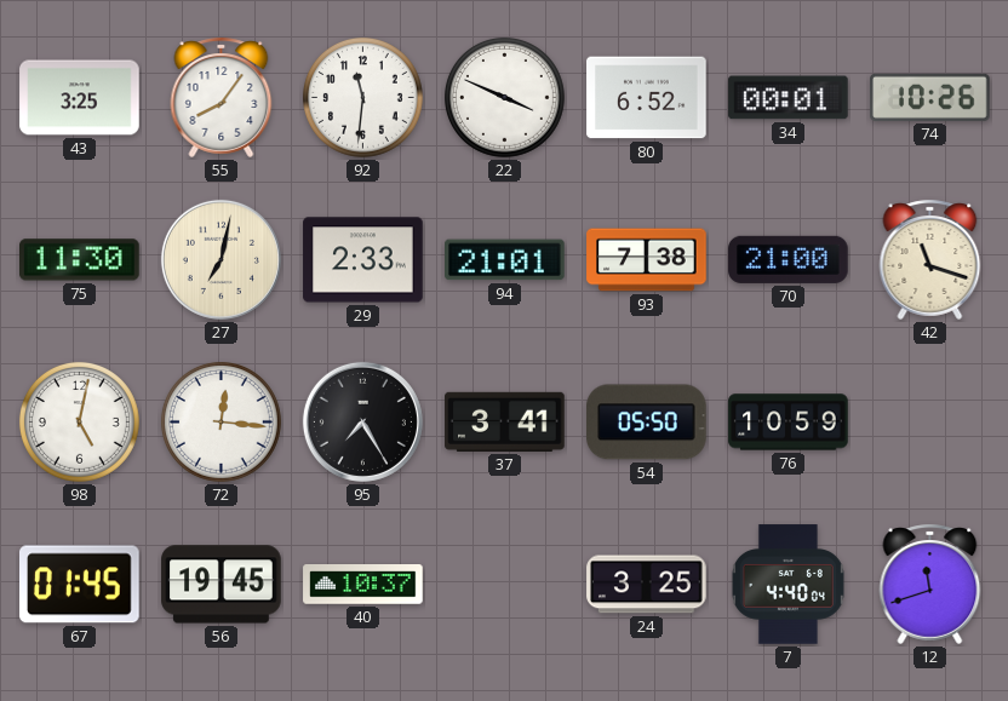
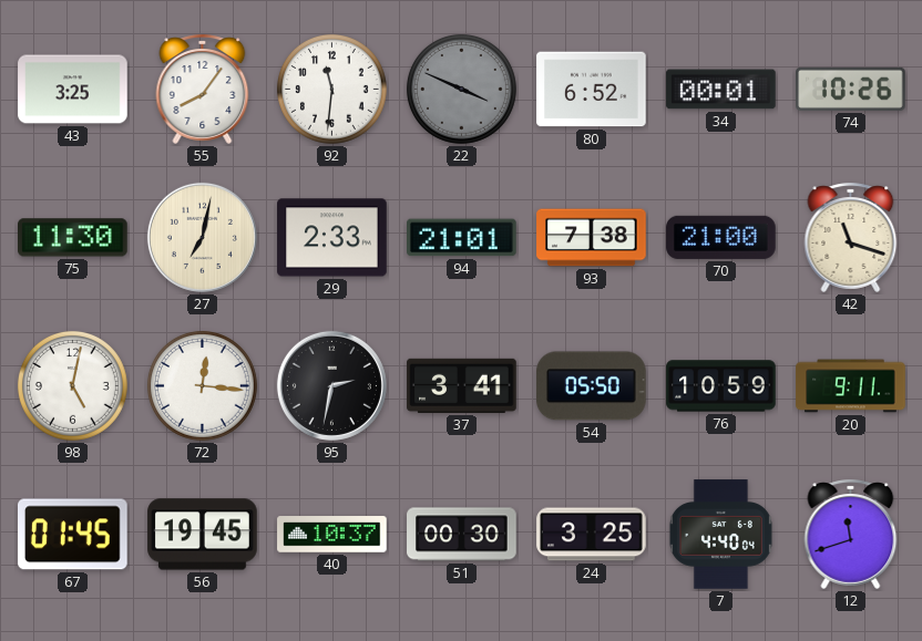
22 dial: white -> grey (461, 89)
95: 7:25 -> 2:32 (331, 385)
20: none -> 9:11 (851, 386)
51: none -> 00:30 (462, 535)
